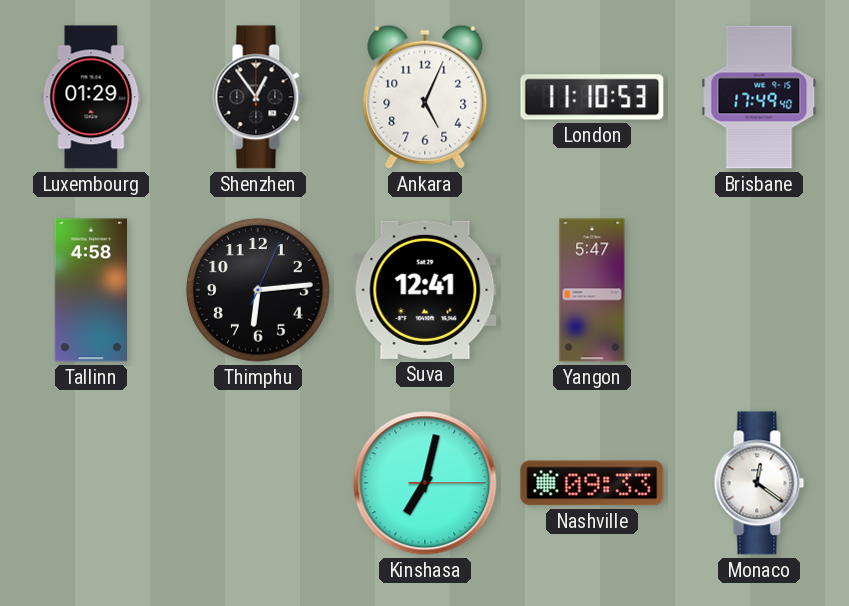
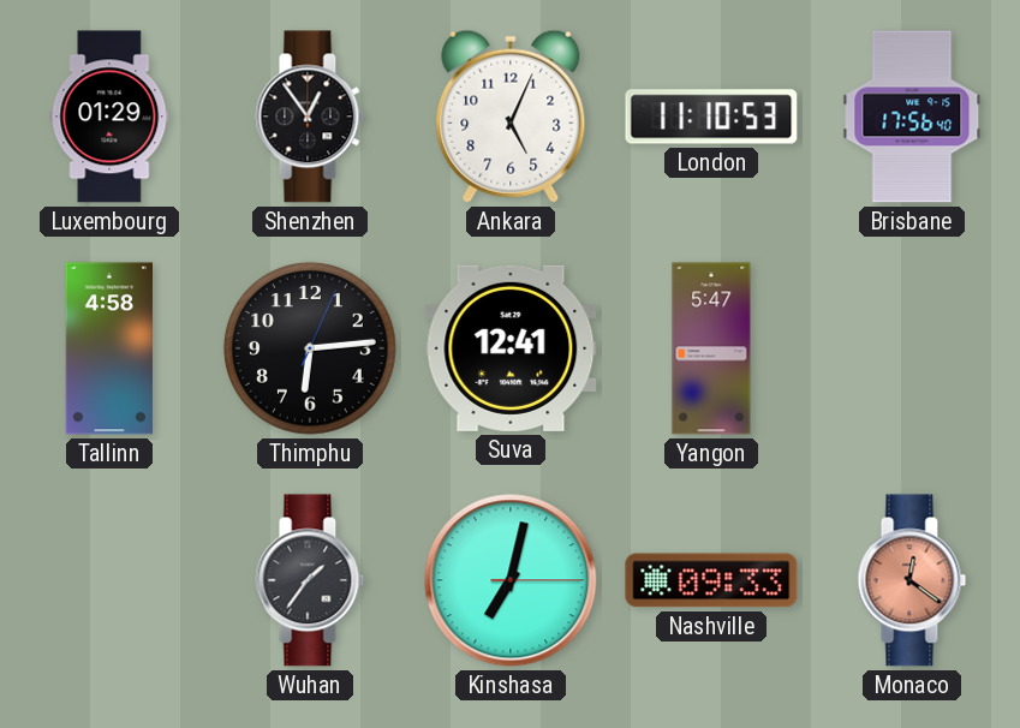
Brisbane: 17:49 -> 17:56 (912, 117)
Wuhan: none -> 1:36 (310, 580)
Monaco dial: white -> salmon (912, 580)
